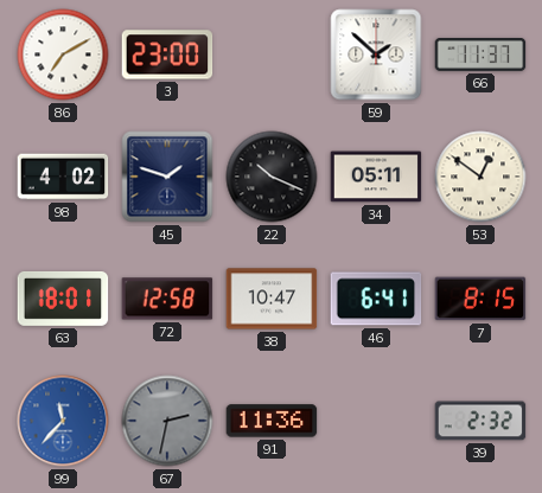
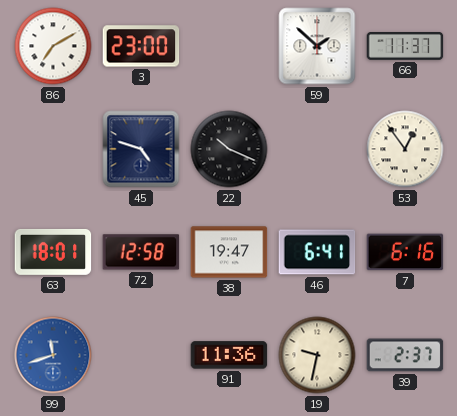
98: 4:02 -> none (63, 177)
45: 1:48 -> 4:48 (141, 149)
34: 05:11 -> none (376, 177)
53: 12:51 -> 12:54 (405, 149)
38: 10:47 -> 19:47 (229, 252)
7: 8:15 -> 6:16 (405, 252)
99: 11:37 -> 11:42 (53, 355)
67: 2:32 -> none (167, 421)
19: none -> 9:32 (317, 355)
39: 2:32 -> 2:37 (405, 355)
